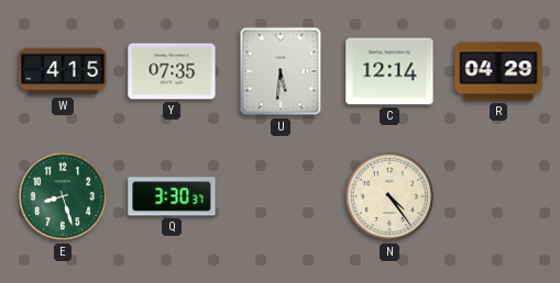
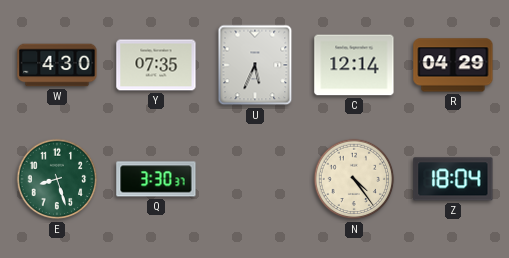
W: 4:15 -> 4:30 (57, 65)
U: 5:31 -> 5:34 (255, 65)
Z: none -> 18:04 (453, 179)
